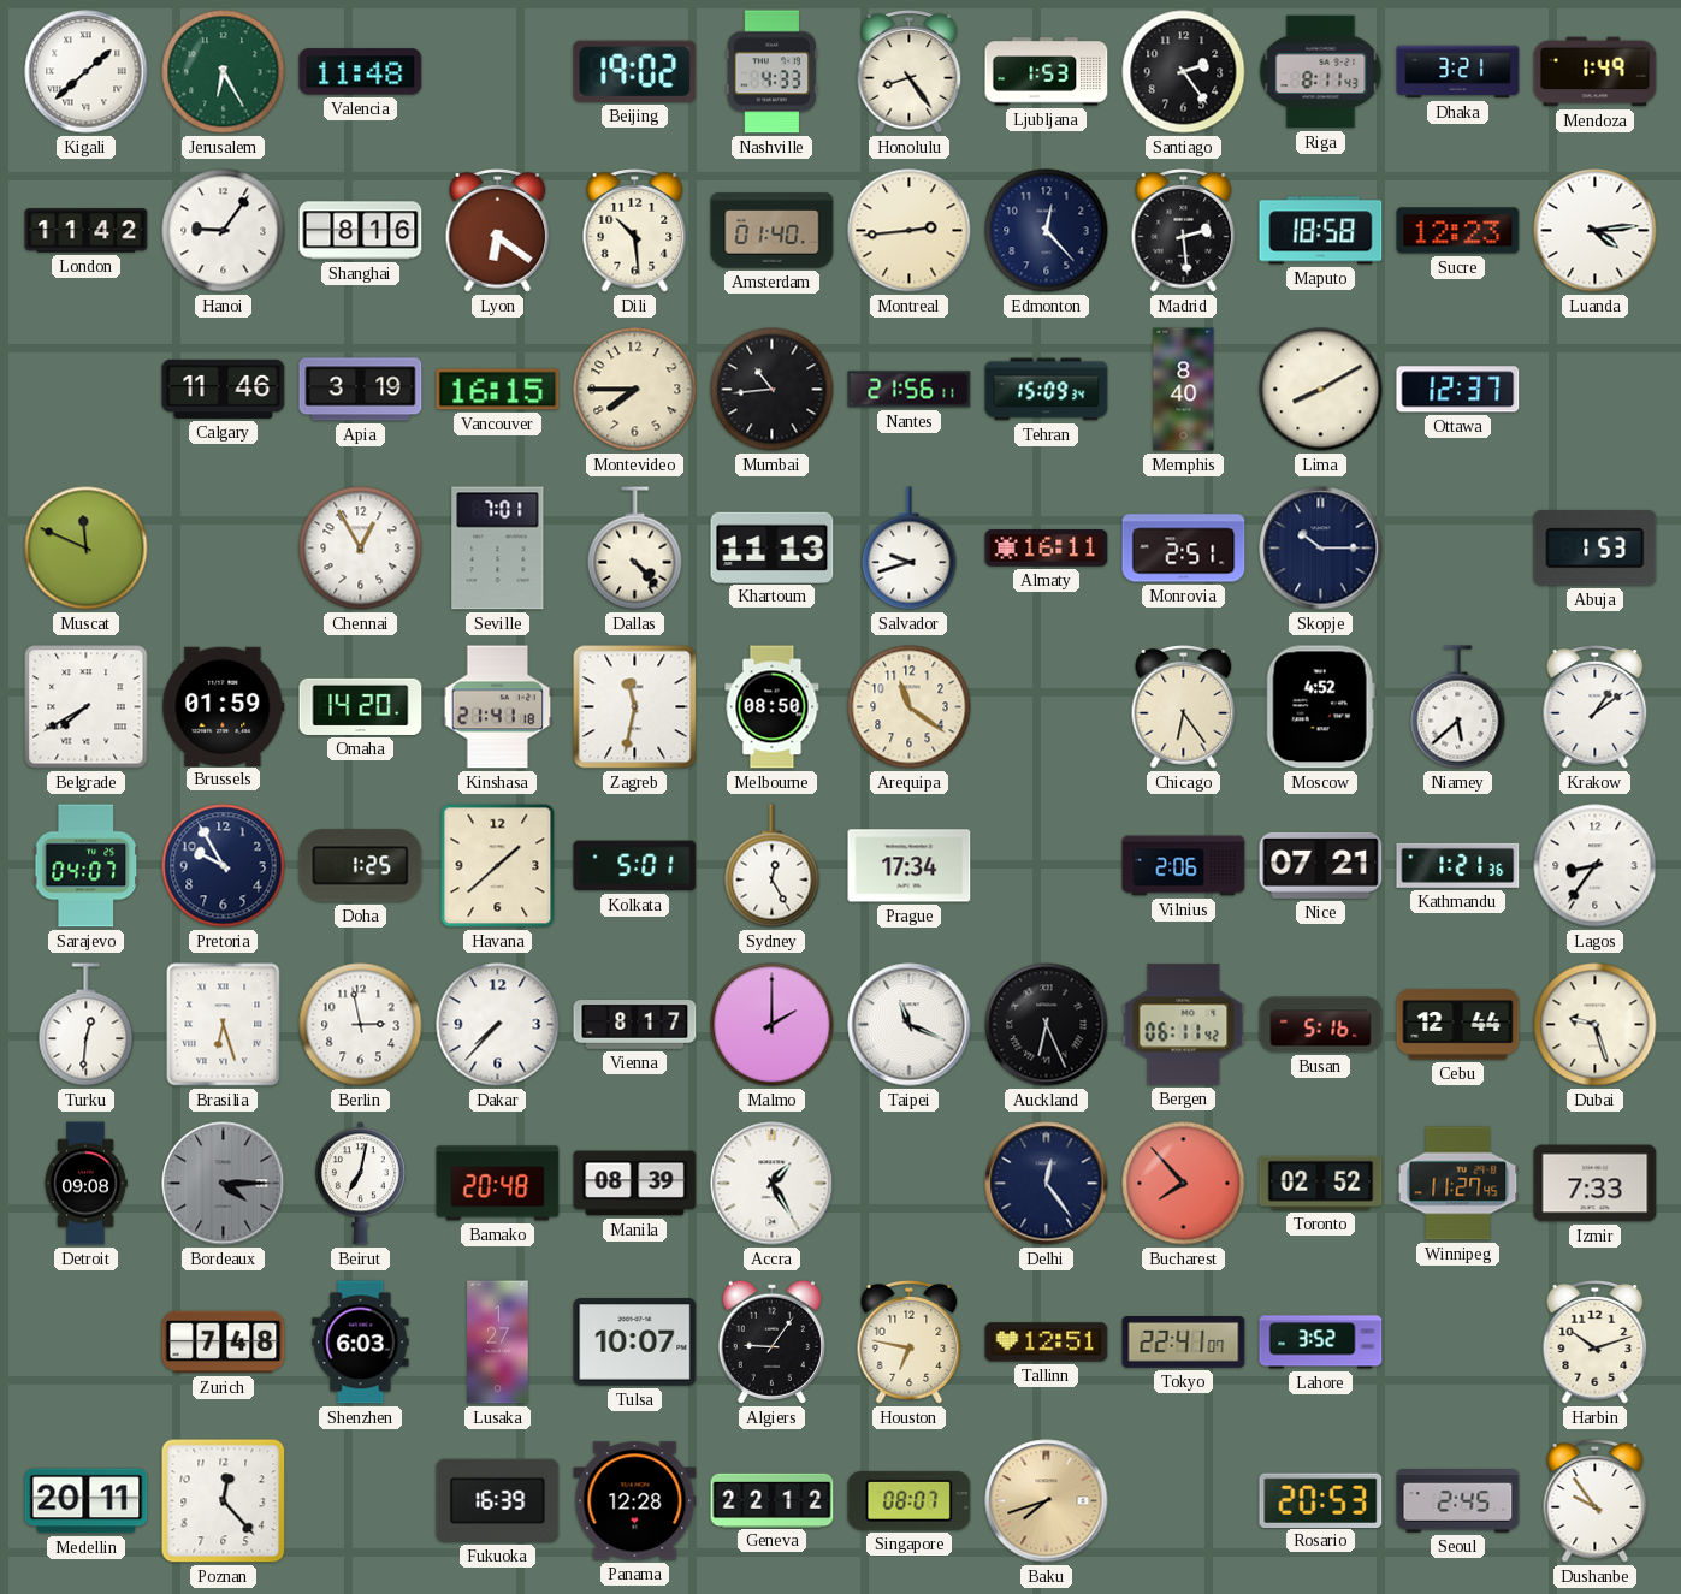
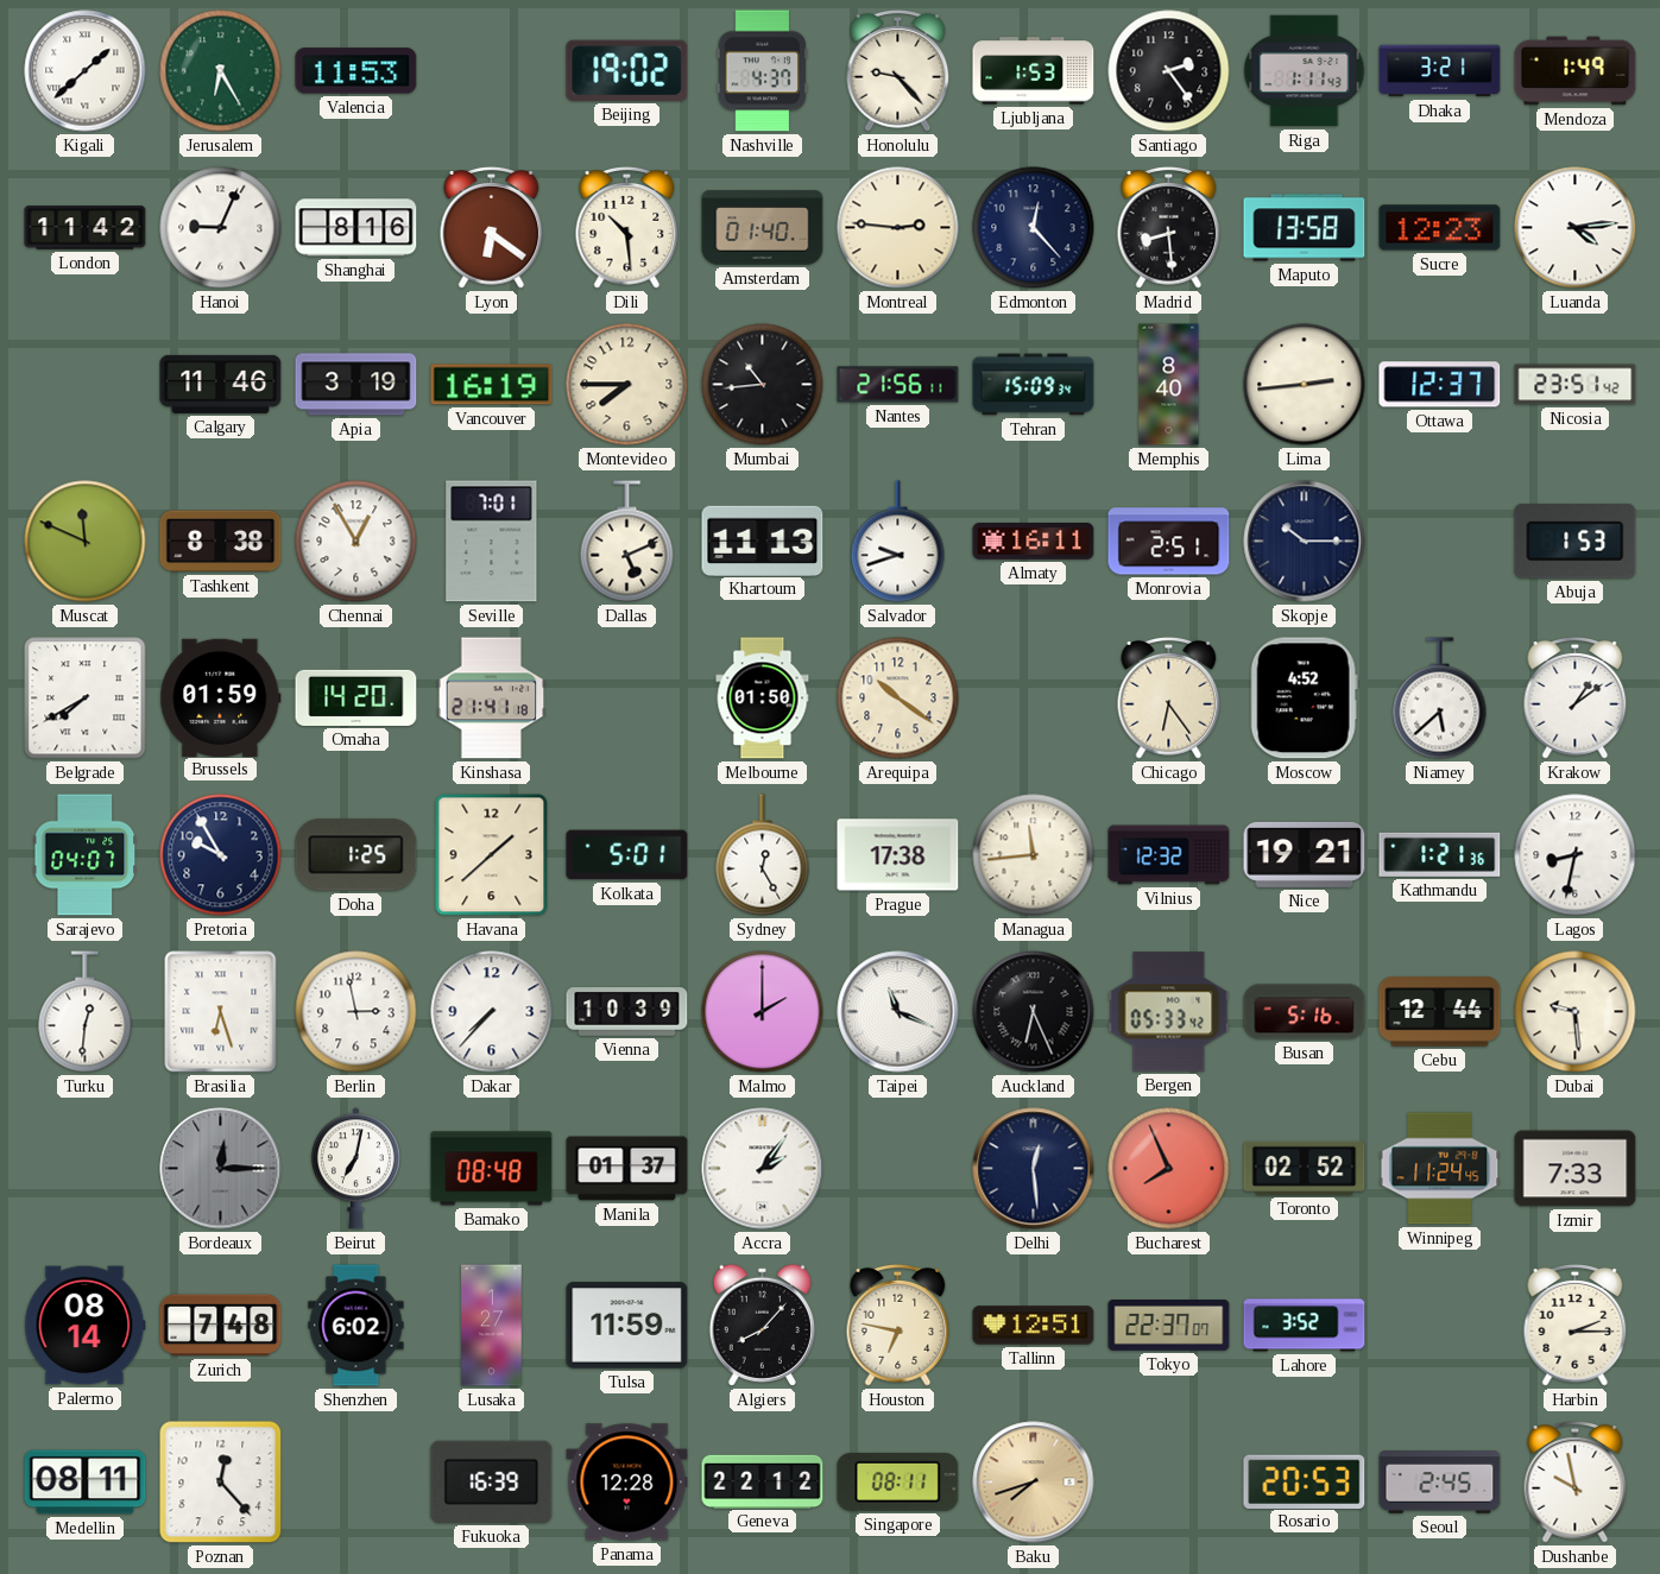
Valencia: 11:48 -> 11:53 (356, 71)
Nashville: 4:33 -> 4:37 (763, 71)
Honolulu: 8:24 -> 9:23 (898, 70)
Riga: 8:11 -> 1:11 (1305, 71)
Hanoi: 9:06 -> 9:04 (221, 228)
Montreal: 2:44 -> 2:46 (898, 228)
Madrid: 2:29 -> 8:29 (1169, 227)
Maputo: 18:58 -> 13:58 (1305, 228)
Vancouver: 16:15 -> 16:19 (492, 385)
Lima: 8:10 -> 2:44 (1305, 385)
Nicosia: none -> 23:51 (1576, 385)
Tashkent: none -> 8:38 (221, 542)
Dallas: 4:23 -> 5:11 (627, 542)
Zagreb: 11:32 -> none (635, 707)
Melbourne: 08:50 -> 01:50 (763, 698)
Arequipa: 11:21 -> 10:21 (898, 698)
Prague: 17:34 -> 17:38 (898, 855)
Managua: none -> 11:44 (1034, 855)
Vilnius: 2:06 -> 12:32 (1169, 855)
Nice: 07:21 -> 19:21 (1305, 854)
Lagos: 8:36 -> 8:32 (1576, 855)
Vienna: 8:17 -> 10:39 (627, 1012)
Bergen: 06:11 -> 05:33 (1169, 1012)
Dubai: 9:27 -> 9:29 (1576, 1012)
Detroit: 09:08 -> none (85, 1184)
Bordeaux: 4:15 -> 12:15 (221, 1169)
Bamako: 20:48 -> 08:48 (492, 1169)
Manila: 08:39 -> 01:37 (627, 1169)
Accra: 1:25 -> 2:06 (763, 1169)
Delhi: 12:24 -> 12:29 (1034, 1169)
Bucharest: 7:53 -> 7:56 (1169, 1169)
Winnipeg: 11:27 -> 11:24 (1440, 1169)
Palermo: none -> 08:14 (86, 1326)
Shenzhen: 6:03 -> 6:02 (356, 1326)
Tulsa: 10:07 -> 11:59 (627, 1326)
Algiers: 9:06 -> 8:07 (762, 1325)
Tokyo: 22:41 -> 22:37 (1169, 1326)
Harbin: 10:12 -> 2:15 (1576, 1325)
Medellin: 20:11 -> 08:11 (86, 1483)
Singapore: 08:07 -> 08:11 (898, 1481)
Dushanbe: 9:54 -> 9:58 (1576, 1481)
